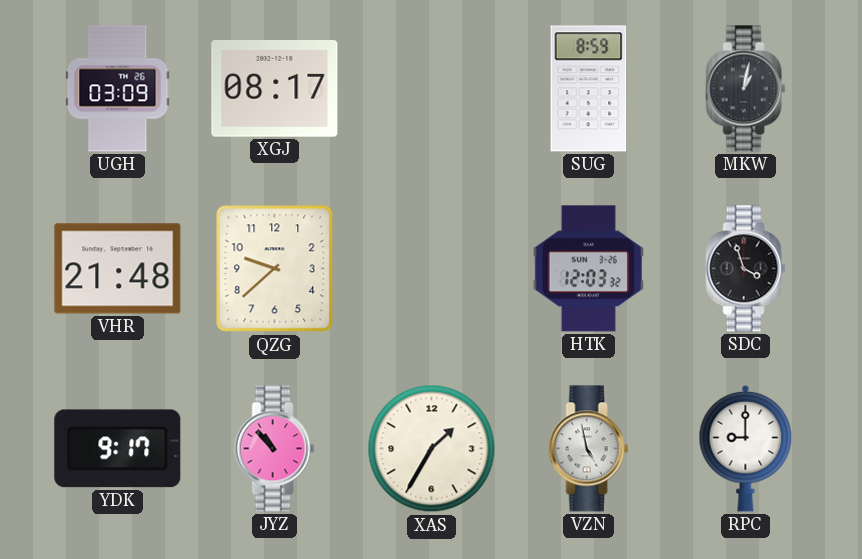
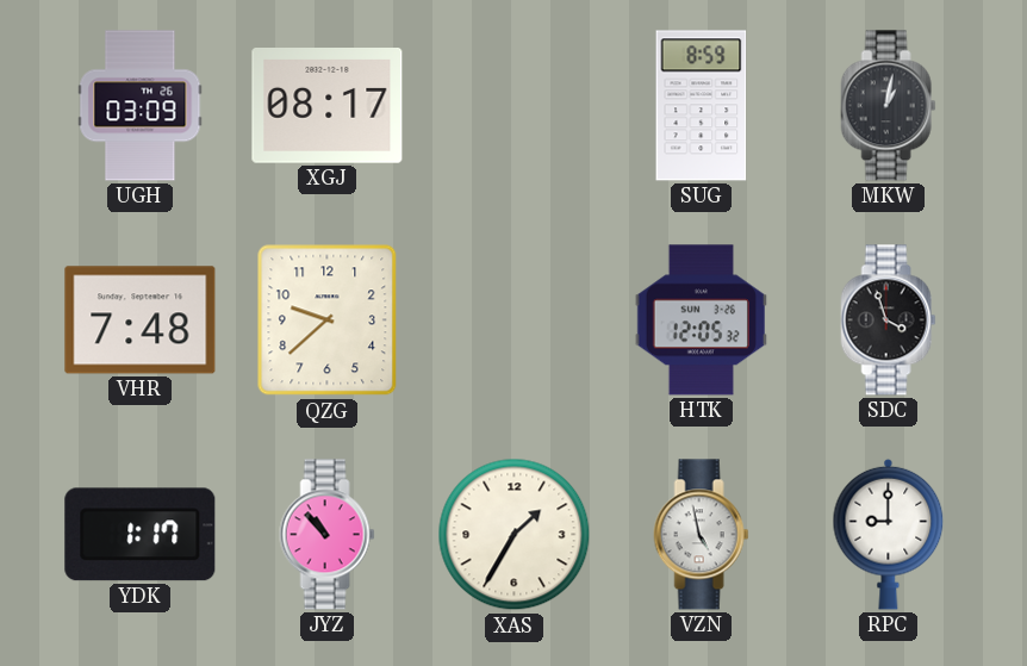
VHR: 21:48 -> 7:48 (141, 320)
HTK: 12:03 -> 12:05 (701, 320)
YDK: 9:17 -> 1:17 (141, 535)
